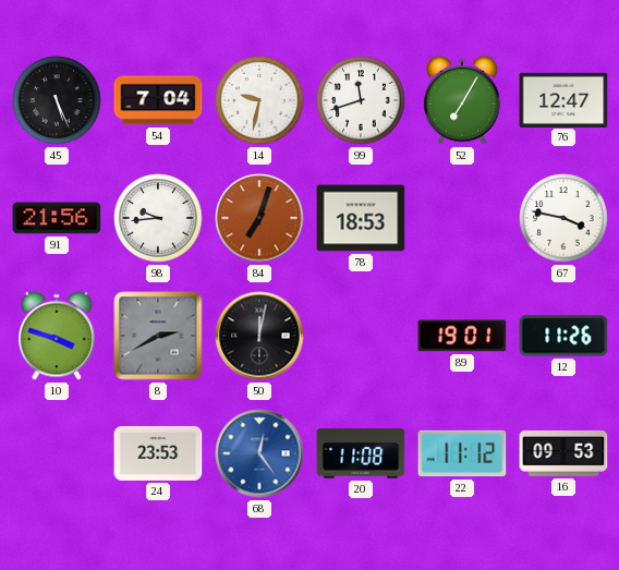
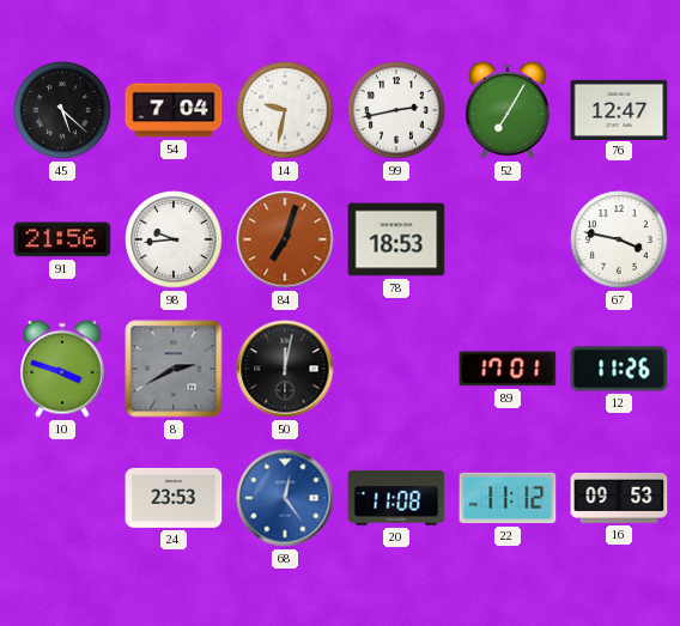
45: 5:26 -> 5:22 (62, 110)
99: 11:42 -> 2:43 (396, 110)
89: 19:01 -> 17:01 (508, 369)
